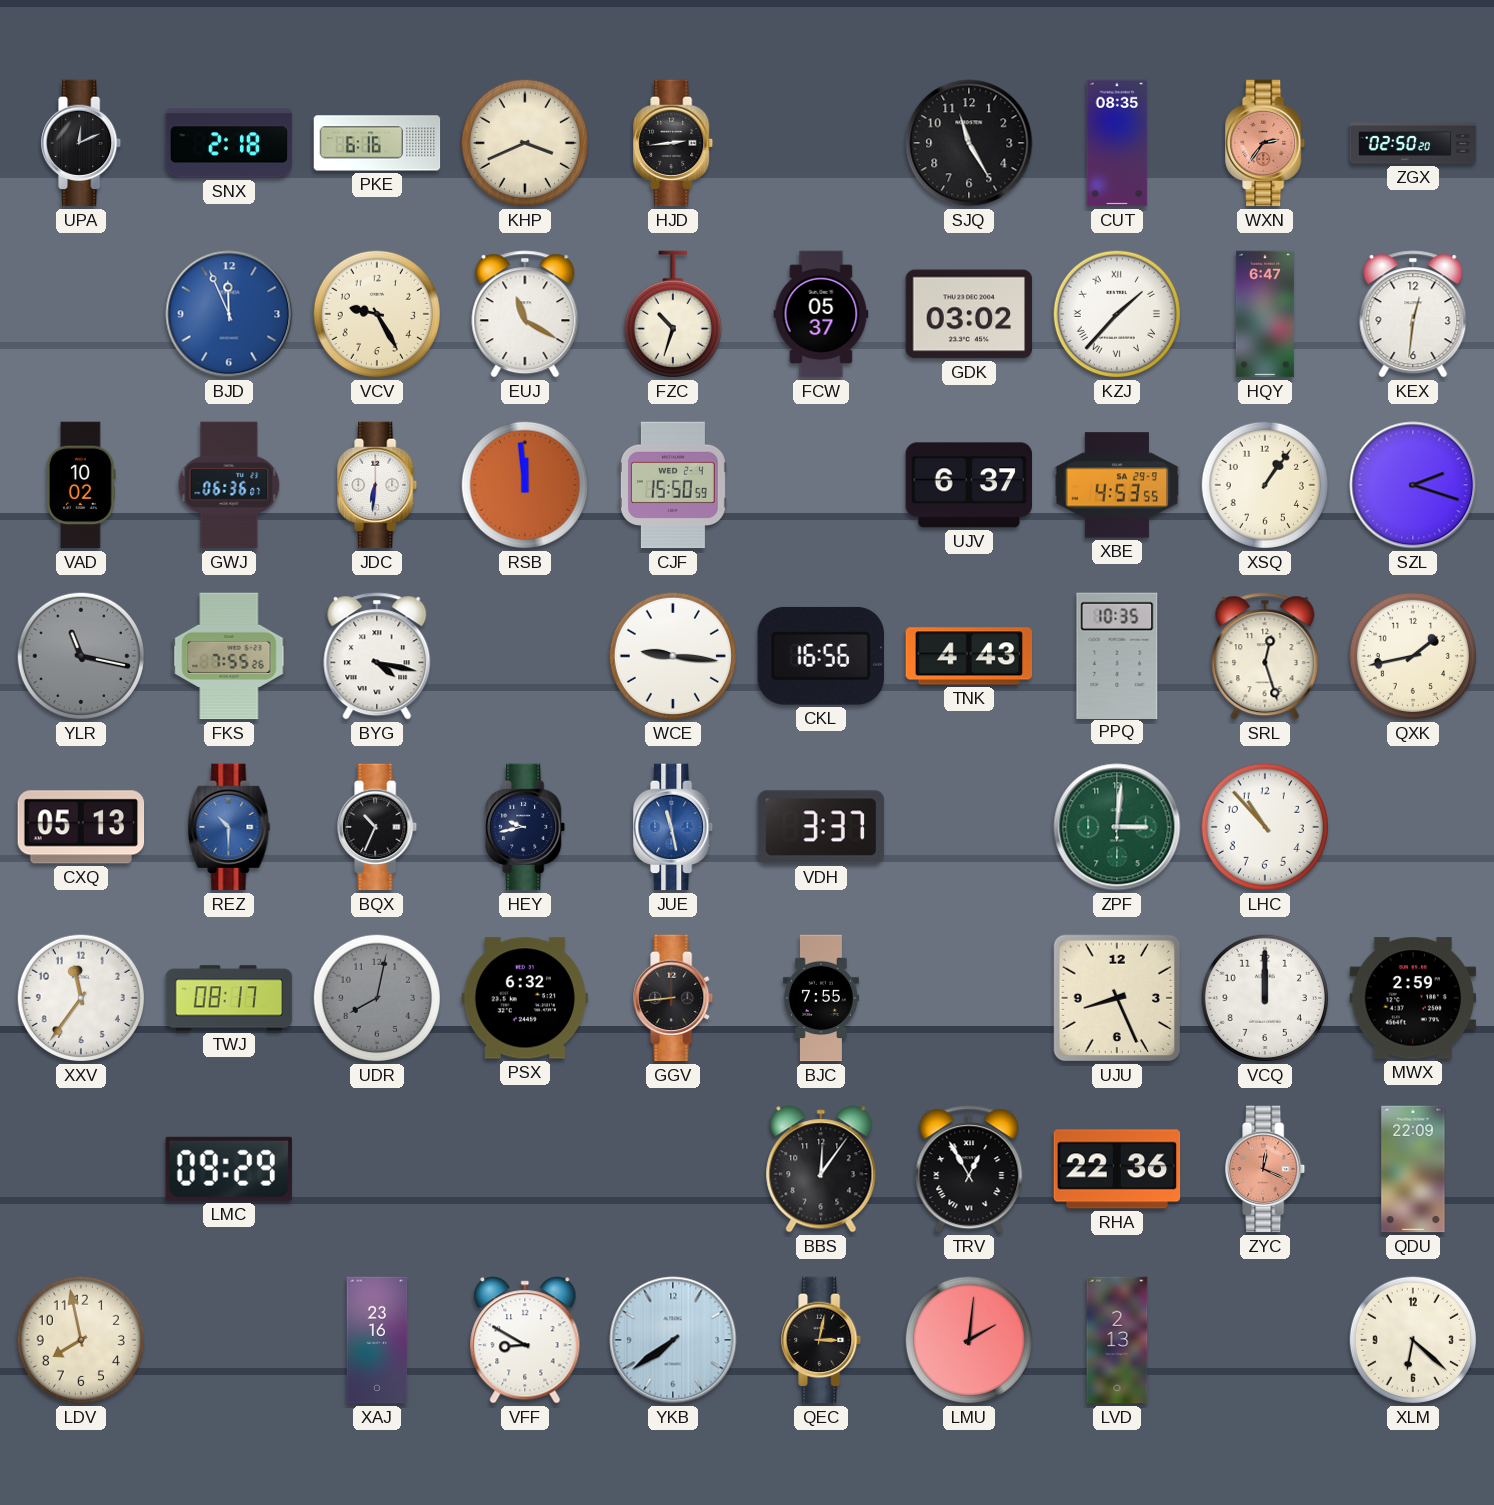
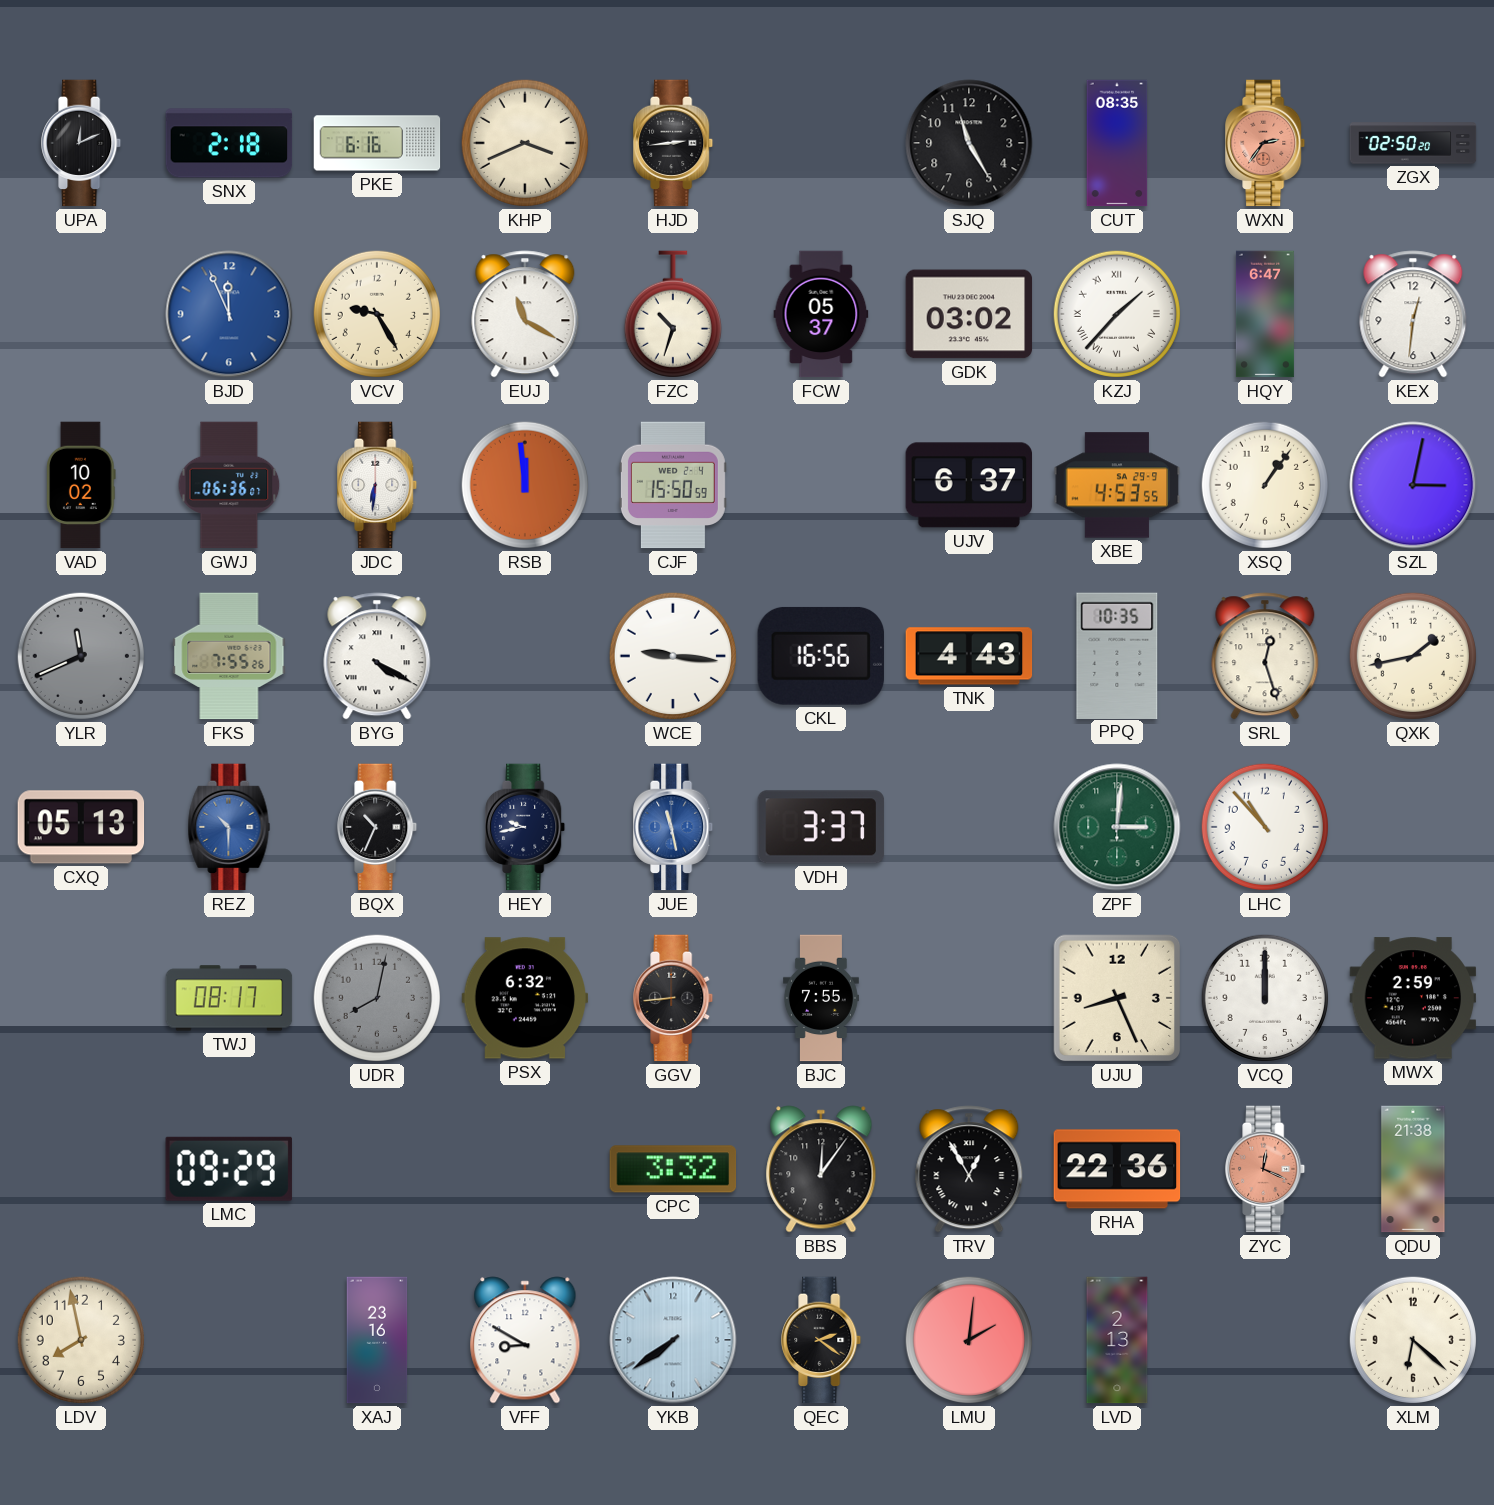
SZL: 2:18 -> 3:02 (1413, 485)
YLR: 11:17 -> 11:41 (81, 656)
BYG: 4:17 -> 4:20 (377, 656)
XXV: 11:36 -> none (81, 998)
CPC: none -> 3:32 (673, 1169)
QDU: 22:09 -> 21:38 (1413, 1169)
QEC: 3:02 -> 2:21 (822, 1340)
